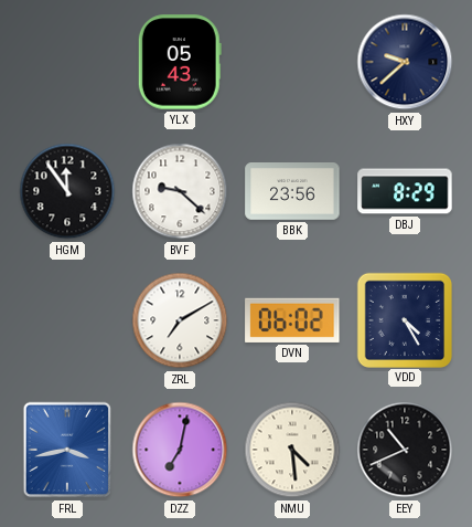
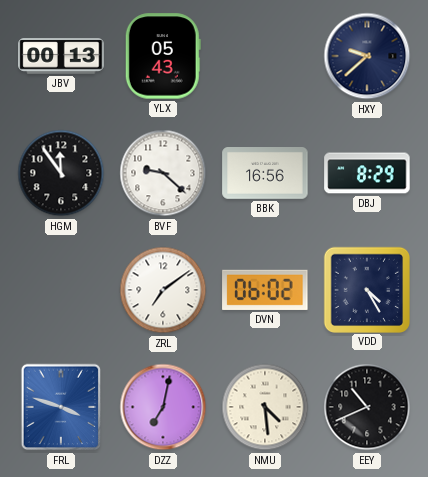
JBV: none -> 00:13 (61, 56)
BBK: 23:56 -> 16:56 (265, 174)
ZRL: 7:10 -> 7:09 (163, 290)
FRL: 3:43 -> 3:48 (61, 407)
